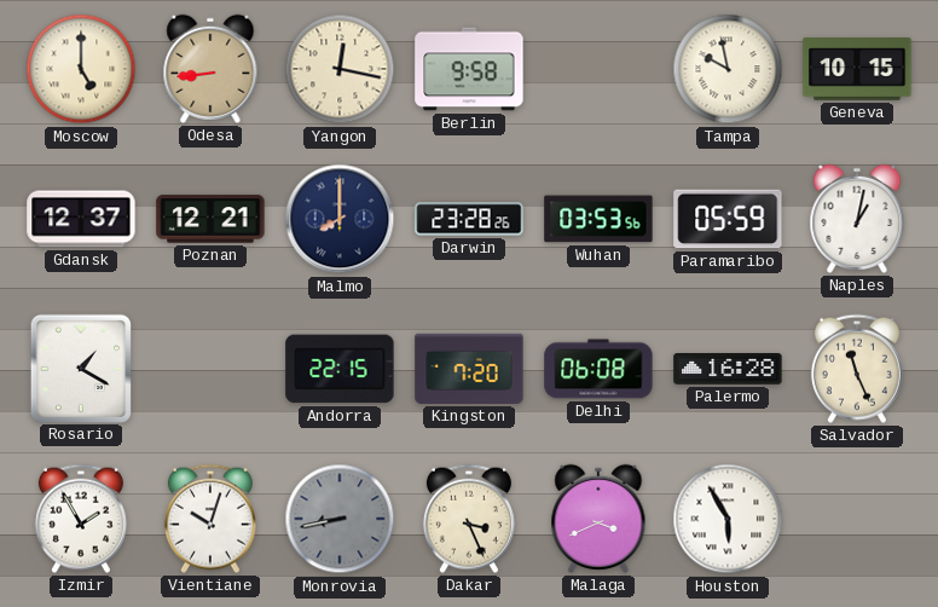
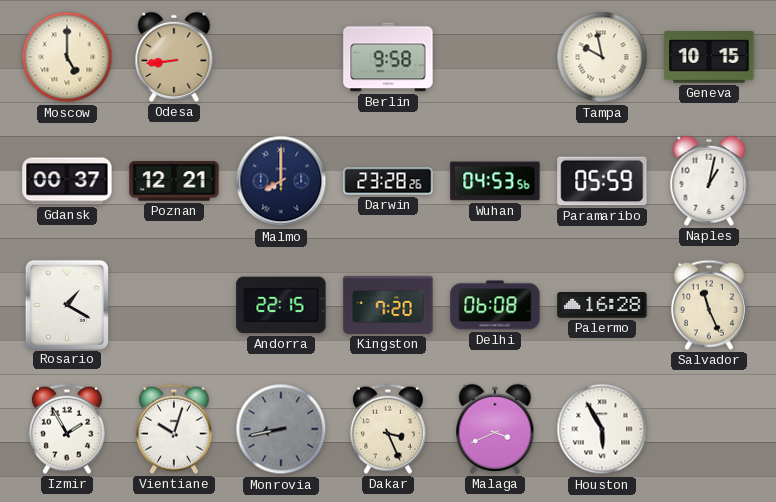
Yangon: 12:17 -> none (340, 69)
Gdansk: 12:37 -> 00:37 (67, 181)
Wuhan: 03:53 -> 04:53 (495, 181)
